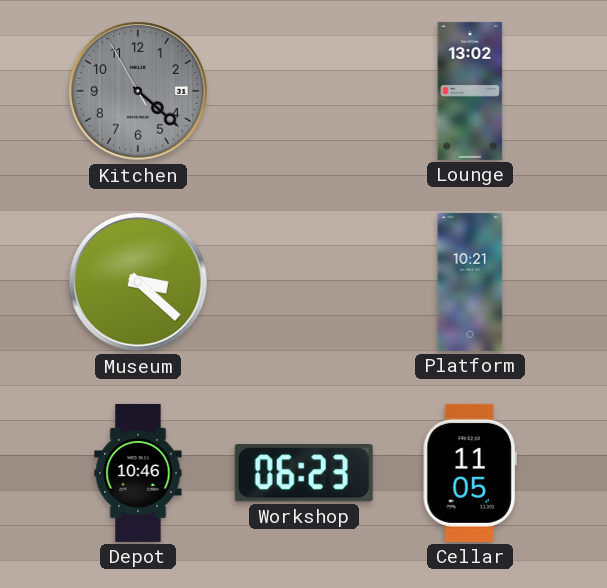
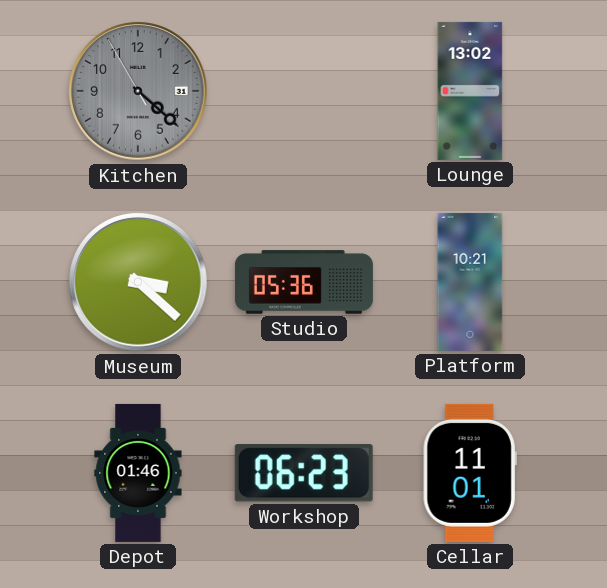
Studio: none -> 05:36 (304, 282)
Depot: 10:46 -> 01:46 (138, 473)
Cellar: 11:05 -> 11:01 (470, 473)
